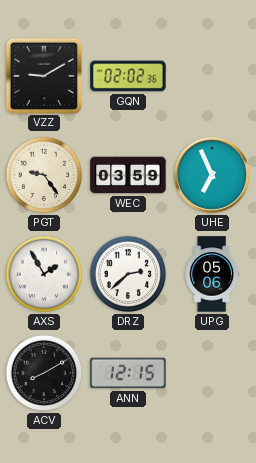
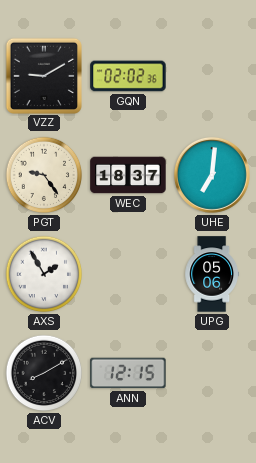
WEC: 03:59 -> 18:37 (128, 175)
UHE: 6:56 -> 7:01 (212, 175)
DRZ: 2:38 -> none (128, 274)
